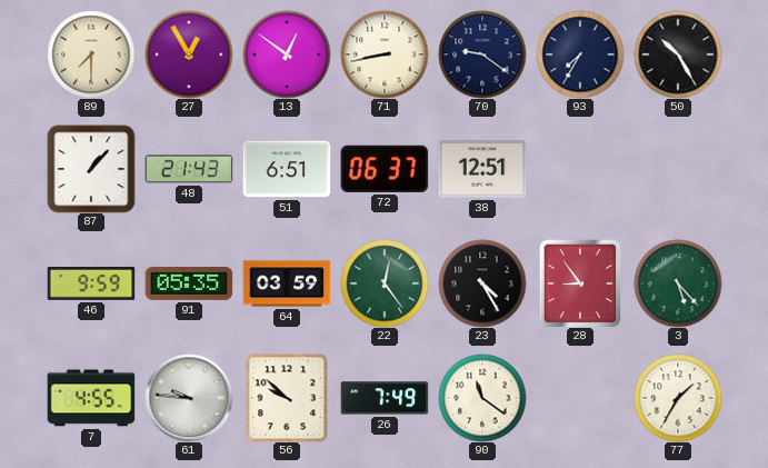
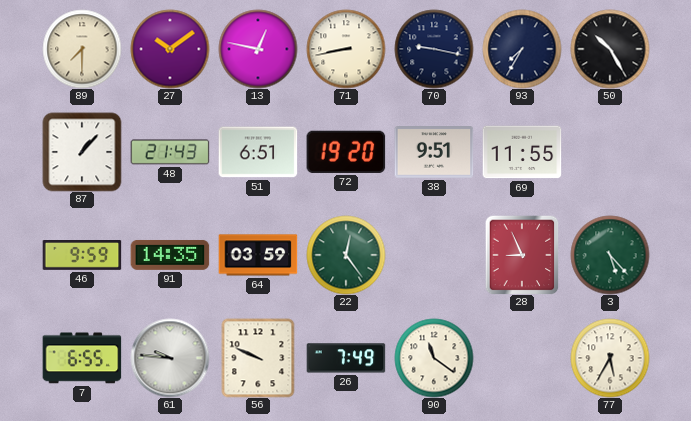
27: 12:55 -> 10:09 (170, 49)
13: 12:51 -> 12:47 (258, 49)
70: 9:21 -> 9:17 (434, 49)
72: 06:37 -> 19:20 (346, 152)
38: 12:51 -> 9:51 (434, 152)
69: none -> 11:55 (522, 152)
91: 05:35 -> 14:35 (170, 255)
23: 4:25 -> none (482, 283)
28: 8:54 -> 8:56 (522, 255)
7: 4:55 -> 6:55 (82, 358)
56: 9:52 -> 9:49 (258, 358)
77: 1:35 -> 5:35 (610, 358)
